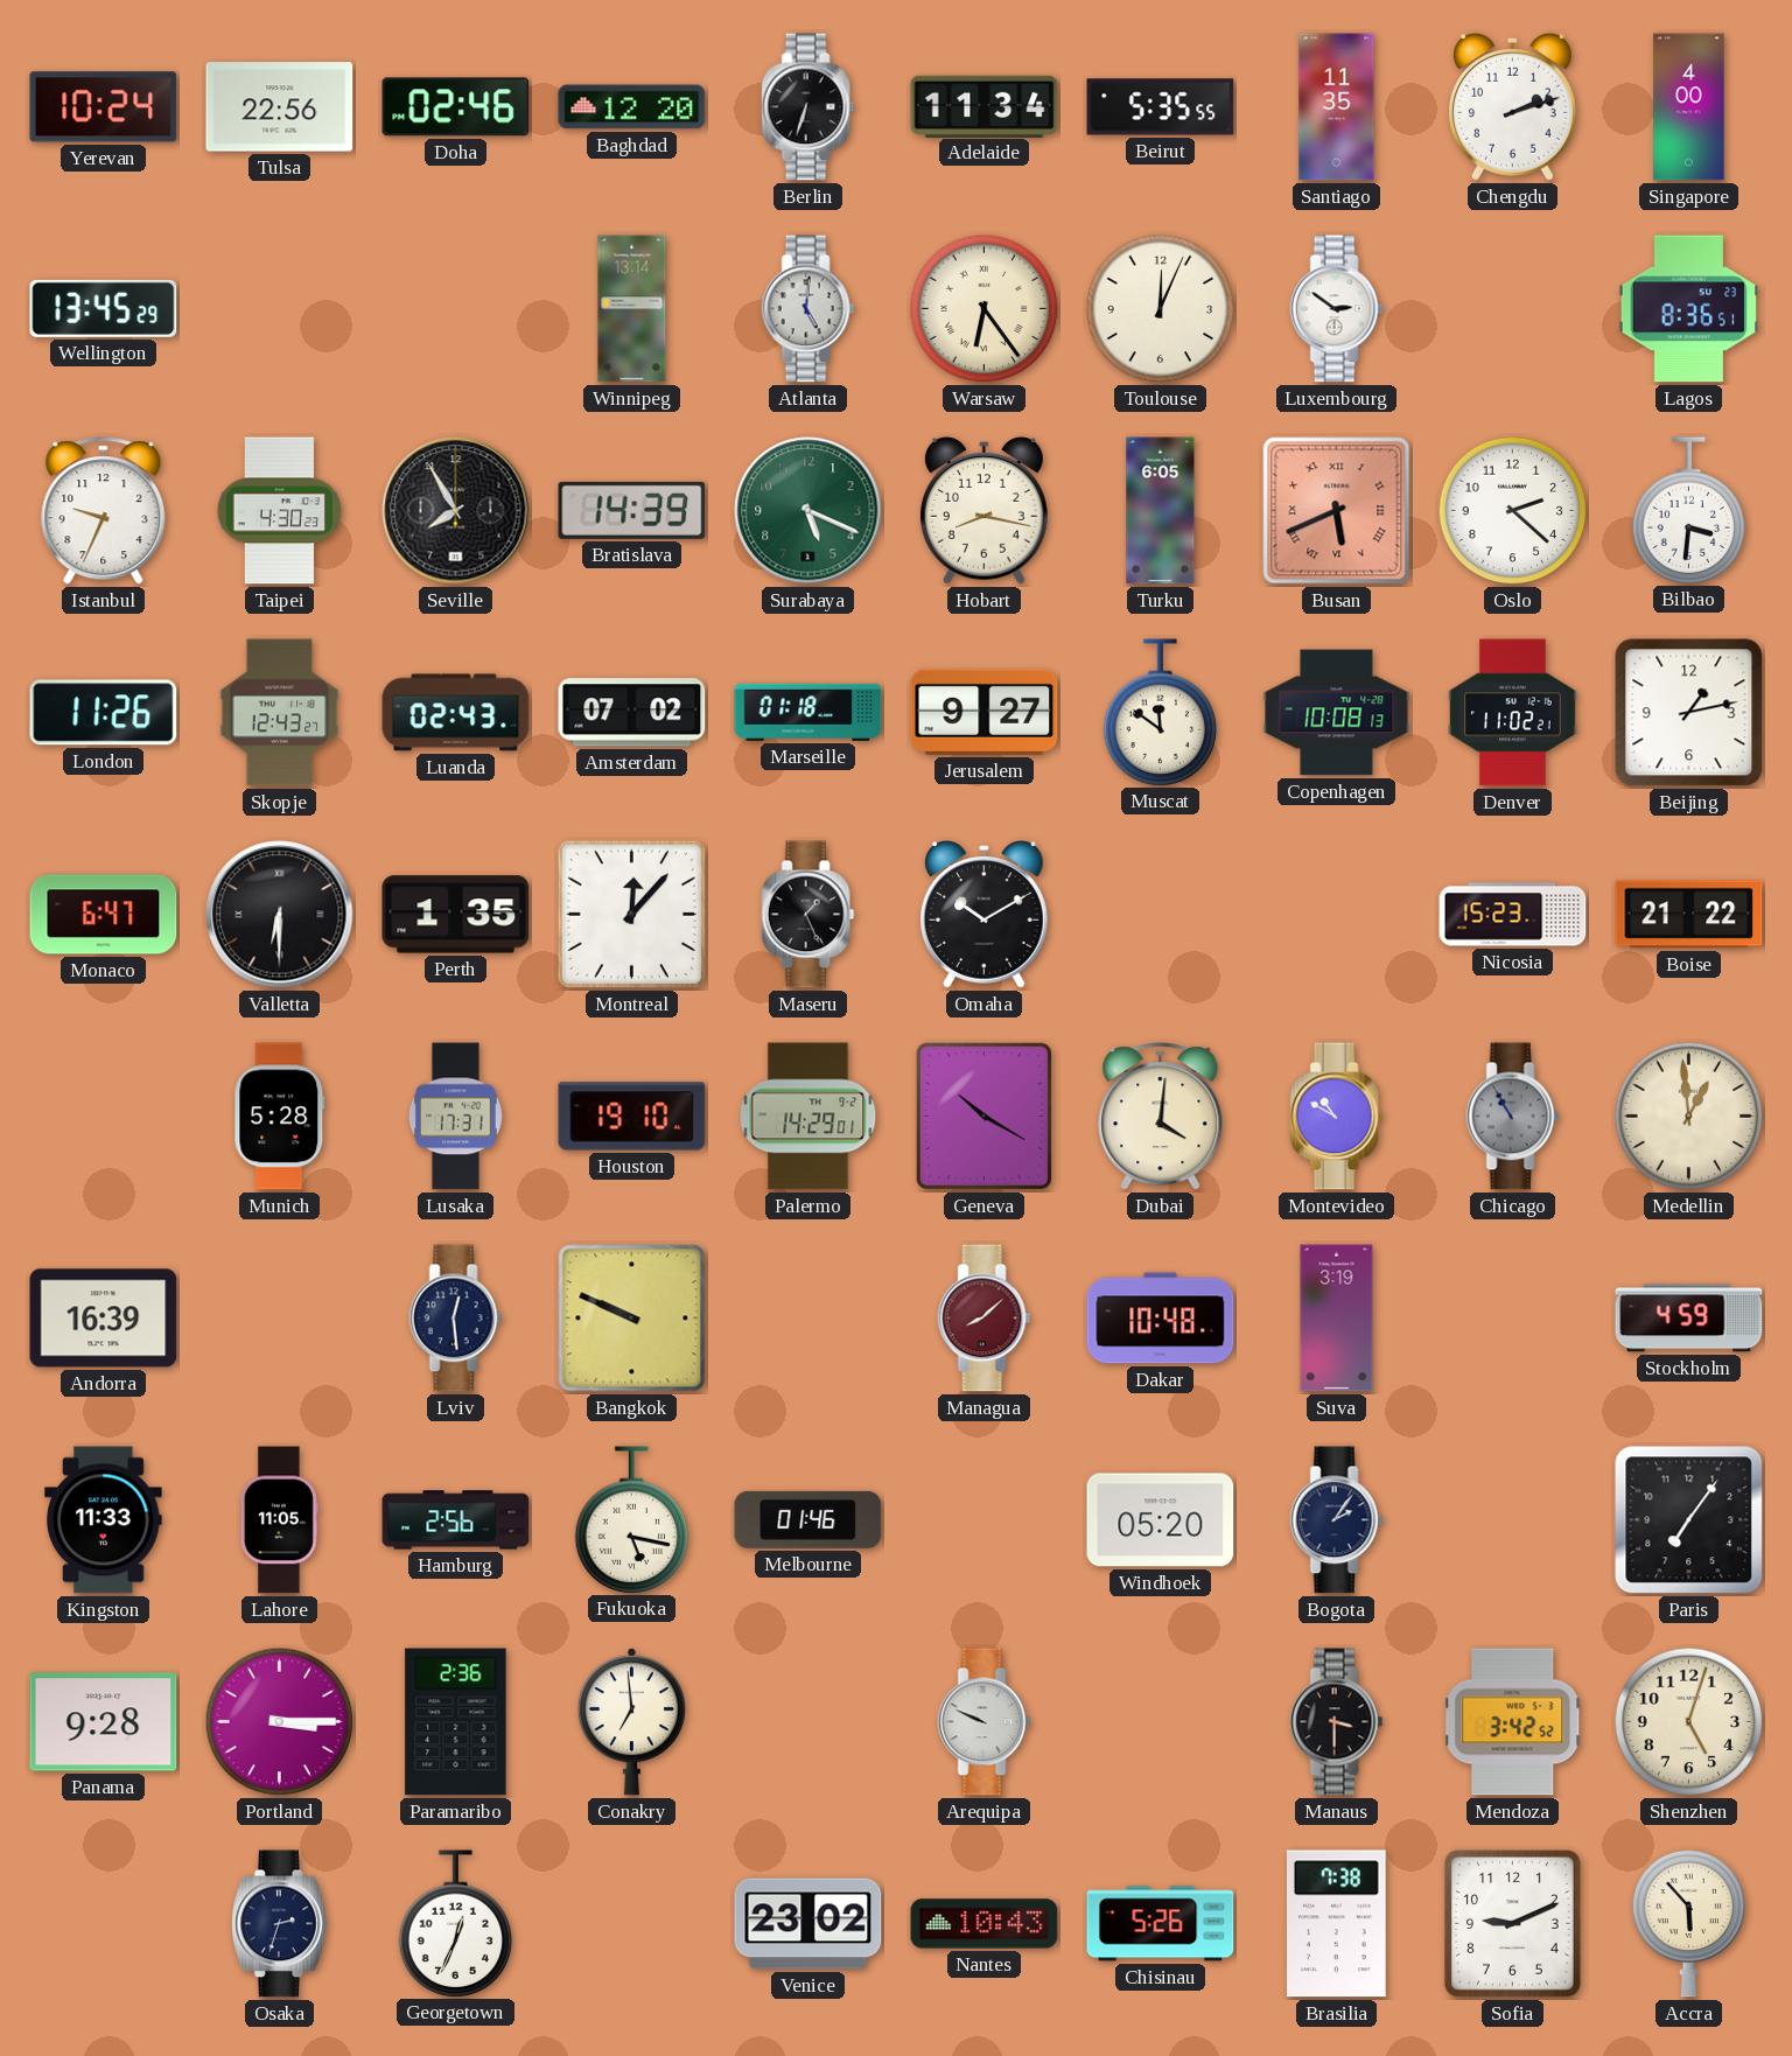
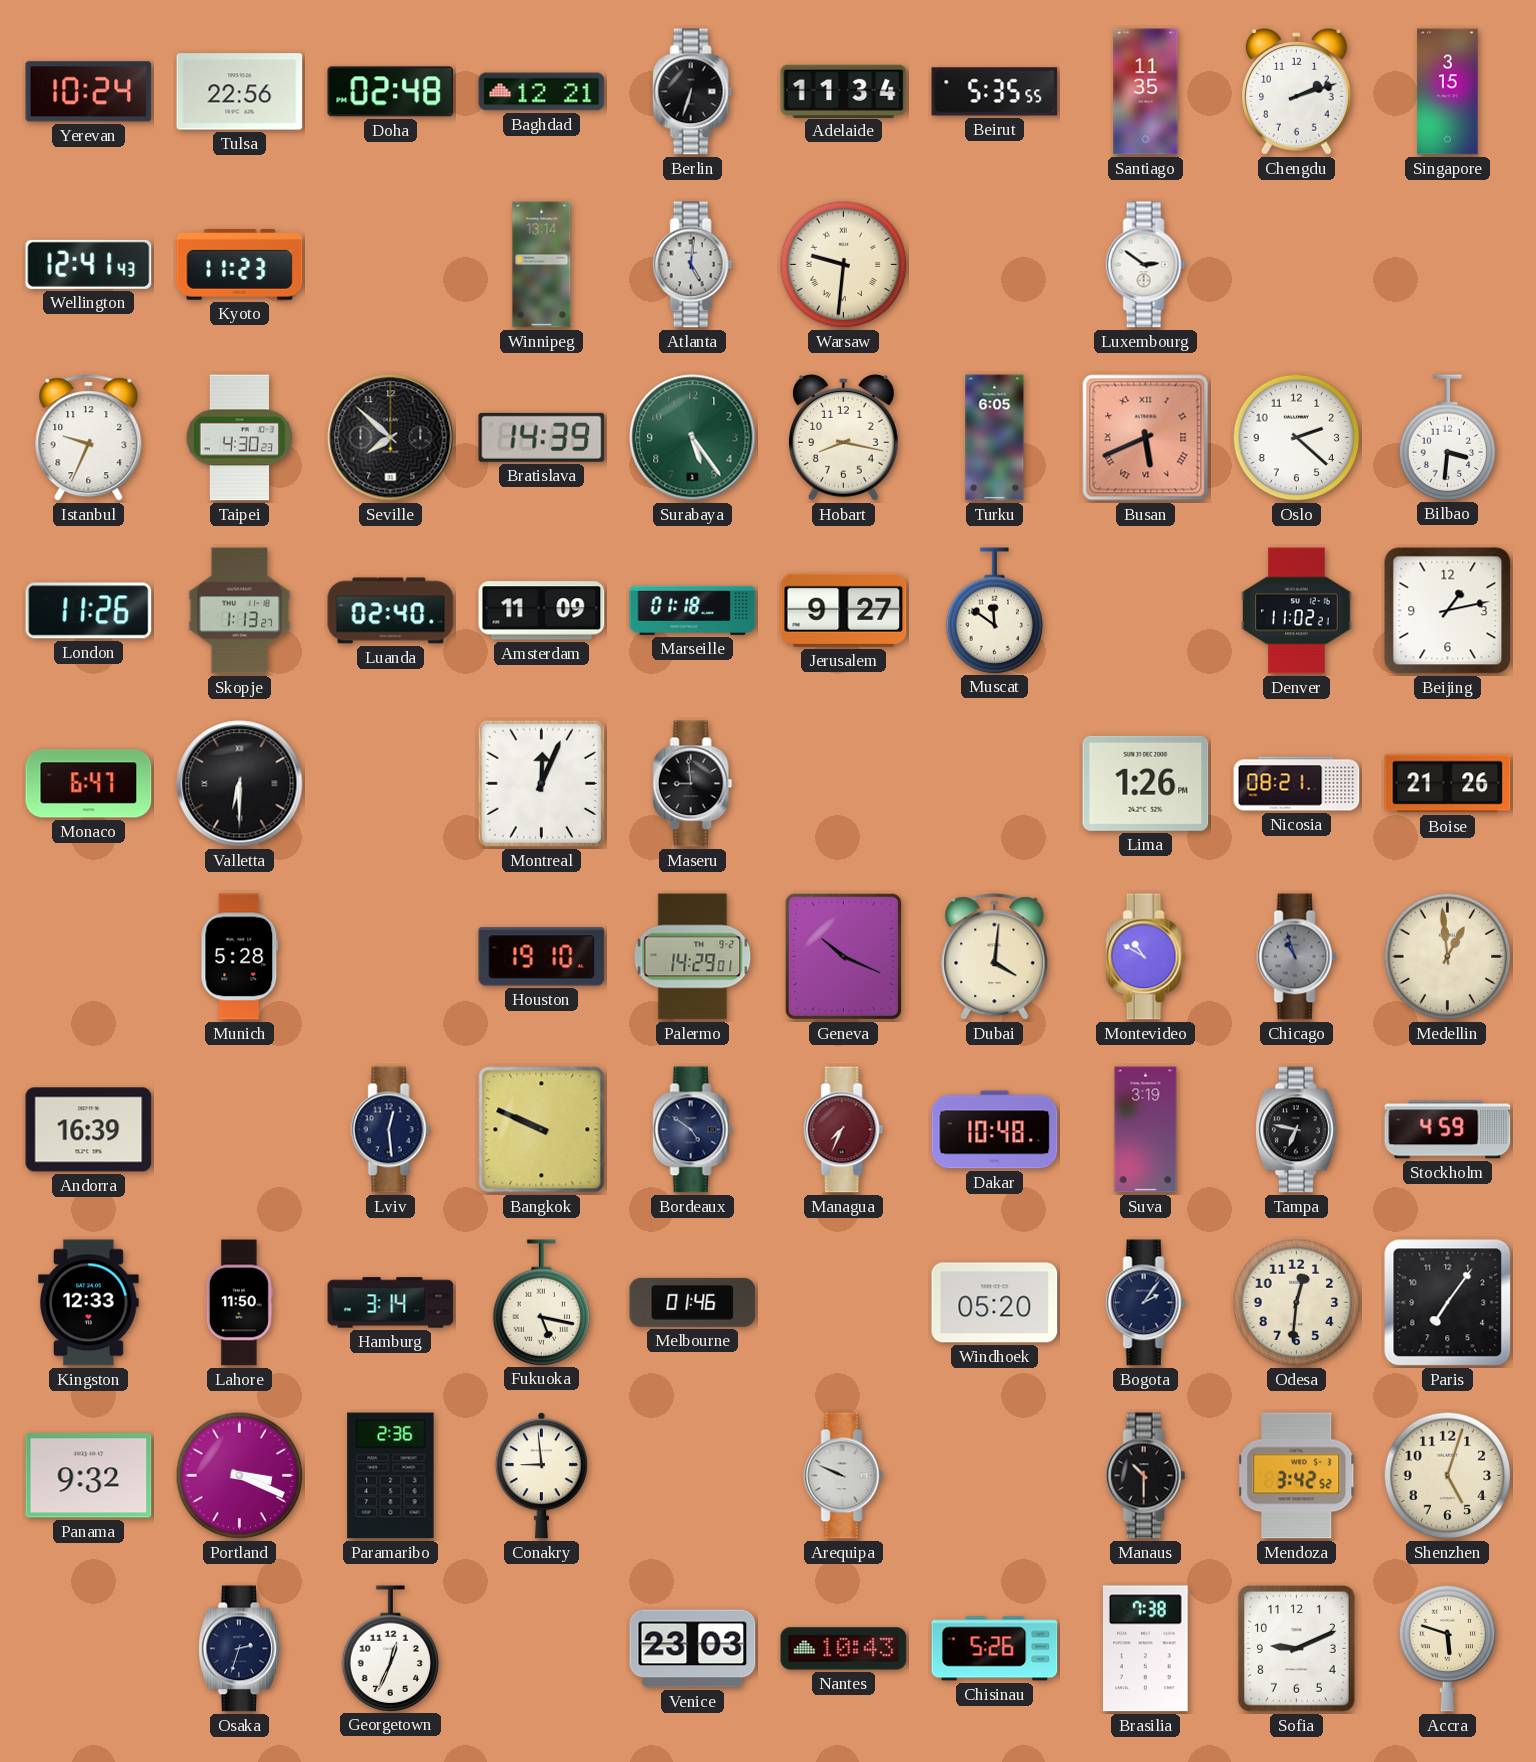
Doha: 02:46 -> 02:48 (391, 92)
Baghdad: 12:20 -> 12:21 (542, 92)
Singapore: 4:00 -> 3:15 (1448, 92)
Wellington: 13:45 -> 12:41 (89, 264)
Kyoto: none -> 11:23 (240, 265)
Warsaw: 6:24 -> 9:31 (844, 265)
Toulouse: 12:04 -> none (1161, 309)
Lagos: 8:36 -> none (1689, 309)
Seville: 7:55 -> 7:52 (391, 438)
Surabaya: 5:19 -> 5:24 (693, 438)
Skopje: 12:43 -> 1:13 (240, 611)
Luanda: 02:43 -> 02:40 (391, 611)
Amsterdam: 07:02 -> 11:09 (542, 611)
Copenhagen: 10:08 -> none (1337, 713)
Perth: 1:35 -> none (456, 915)
Montreal: 12:07 -> 12:04 (541, 783)
Maseru: 1:26 -> 8:59 (693, 784)
Omaha: 10:10 -> none (985, 915)
Lima: none -> 1:26 (1146, 783)
Nicosia: 15:23 -> 08:21 (1297, 784)
Boise: 21:22 -> 21:26 (1448, 784)
Lusaka: 17:31 -> none (455, 1117)
Geneva: 10:20 -> 10:19 (843, 957)
Chicago: 10:55 -> 10:57 (1297, 957)
Bordeaux: none -> 4:51 (693, 1130)
Managua: 8:08 -> 7:34 (844, 1130)
Tampa: none -> 6:47 (1297, 1130)
Kingston: 11:33 -> 12:33 (89, 1303)
Lahore: 11:05 -> 11:50 (239, 1303)
Hamburg: 2:56 -> 3:14 (391, 1303)
Odesa: none -> 12:31 (1297, 1303)
Panama: 9:28 -> 9:32 (89, 1476)
Portland: 3:15 -> 3:19 (240, 1476)
Conakry: 6:59 -> 8:59 (541, 1476)
Manaus: 3:30 -> 10:30 (1146, 1476)
Venice: 23:02 -> 23:03 (693, 1649)
Accra: 5:53 -> 5:48 (1448, 1648)
